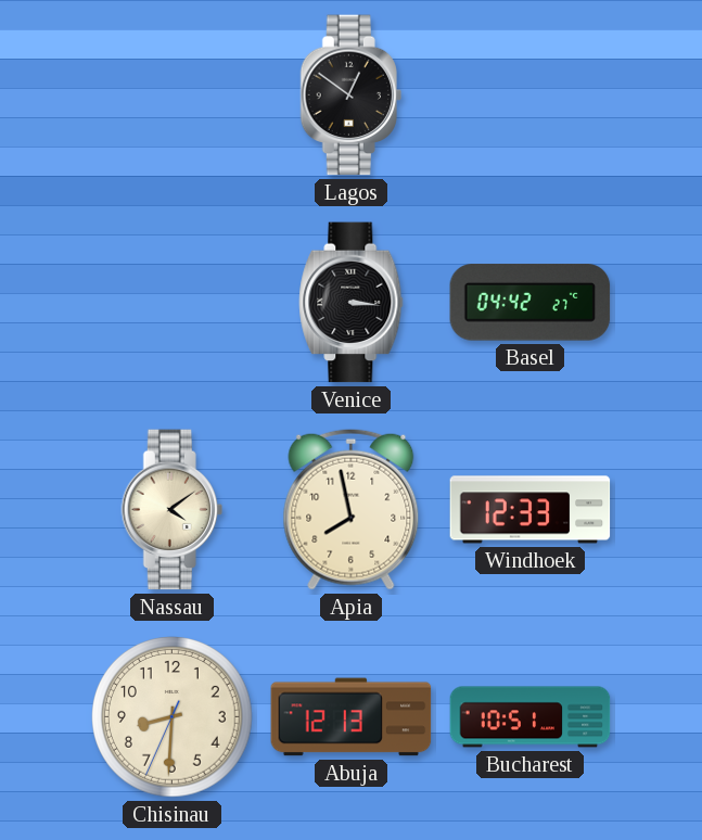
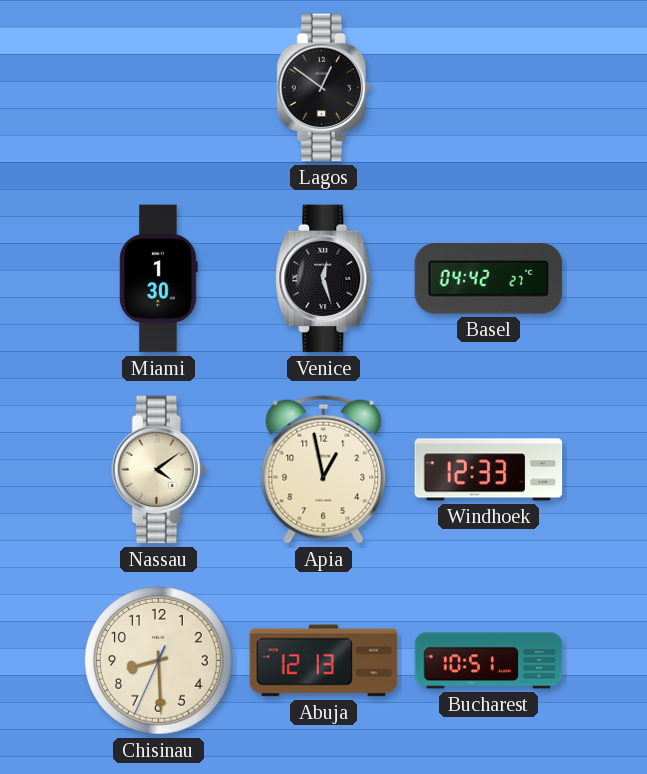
Miami: none -> 1:30 (159, 279)
Venice: 3:16 -> 12:27 (324, 279)
Apia: 7:58 -> 12:58 (324, 469)
Chisinau: 8:30 -> 8:29 (159, 661)
